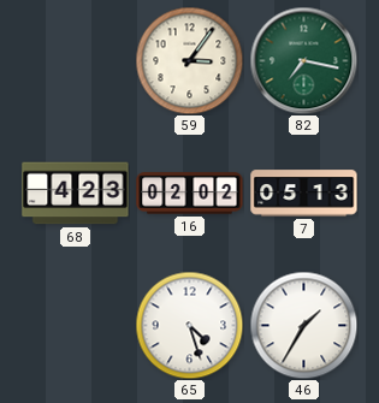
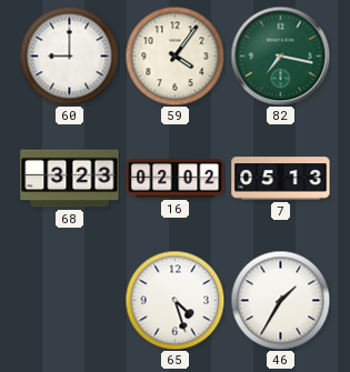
60: none -> 9:00 (69, 56)
59: 3:06 -> 4:06 (174, 56)
68: 4:23 -> 3:23 (70, 179)
